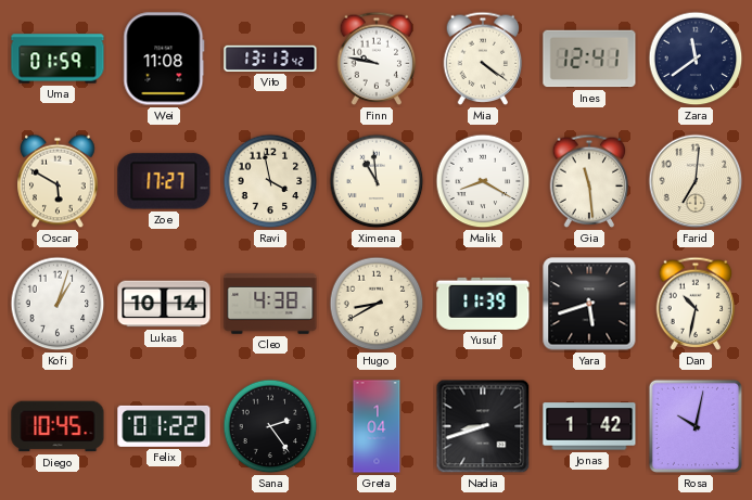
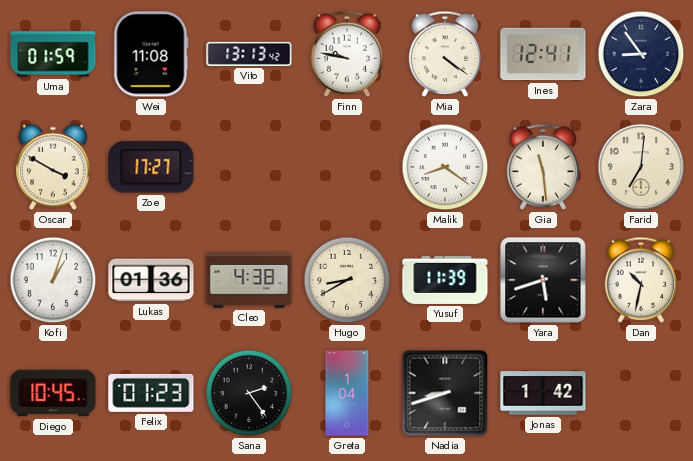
Zara: 11:39 -> 8:54 (641, 54)
Oscar: 5:50 -> 3:50 (53, 167)
Ravi: 3:58 -> none (270, 181)
Ximena: 10:59 -> none (377, 181)
Malik: 8:20 -> 8:21 (445, 167)
Lukas: 10:14 -> 01:36 (151, 280)
Felix: 01:22 -> 01:23 (151, 393)
Rosa: 10:02 -> none (696, 426)
